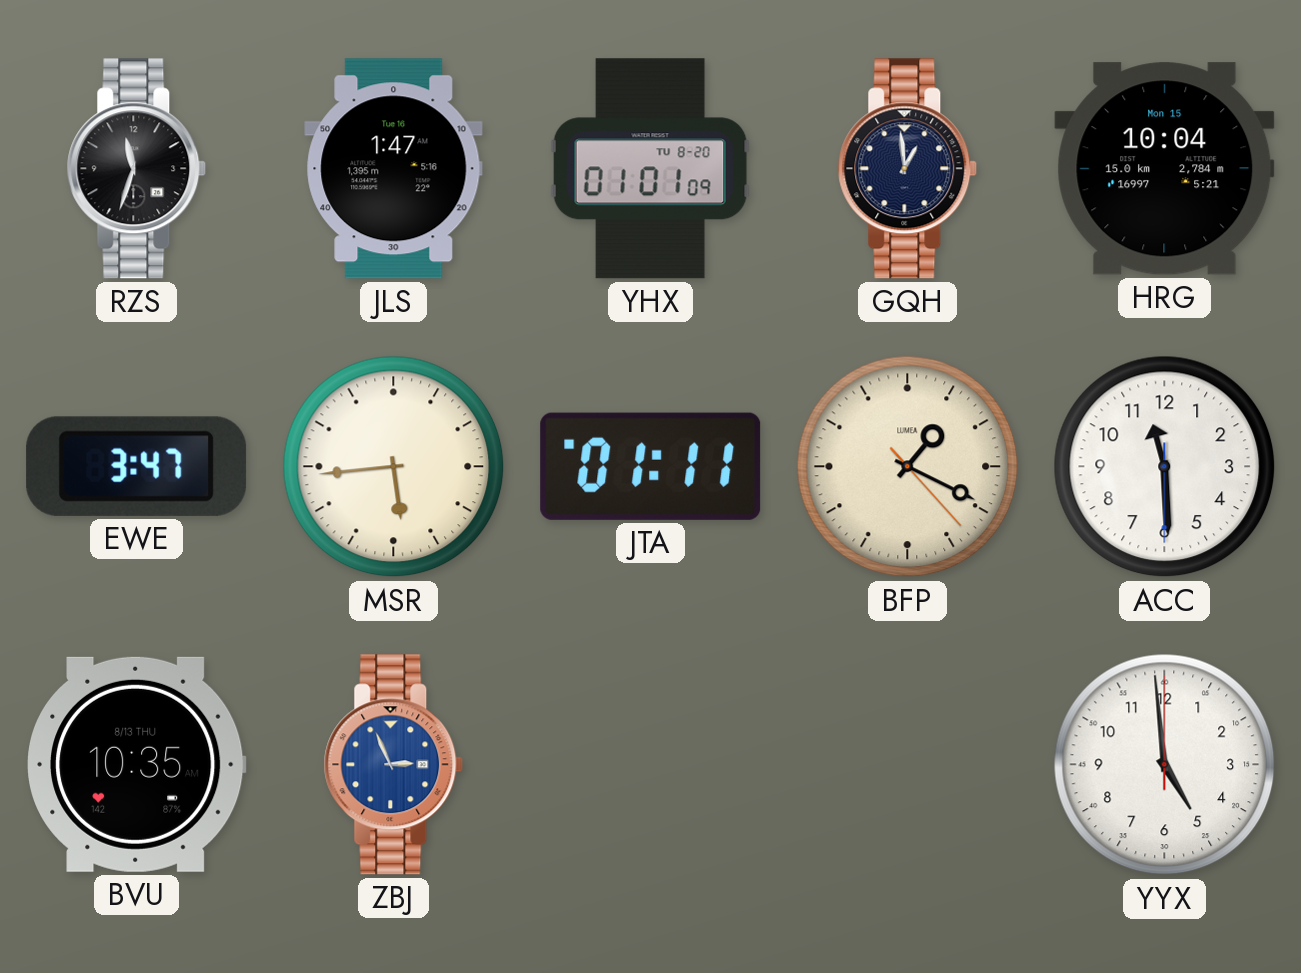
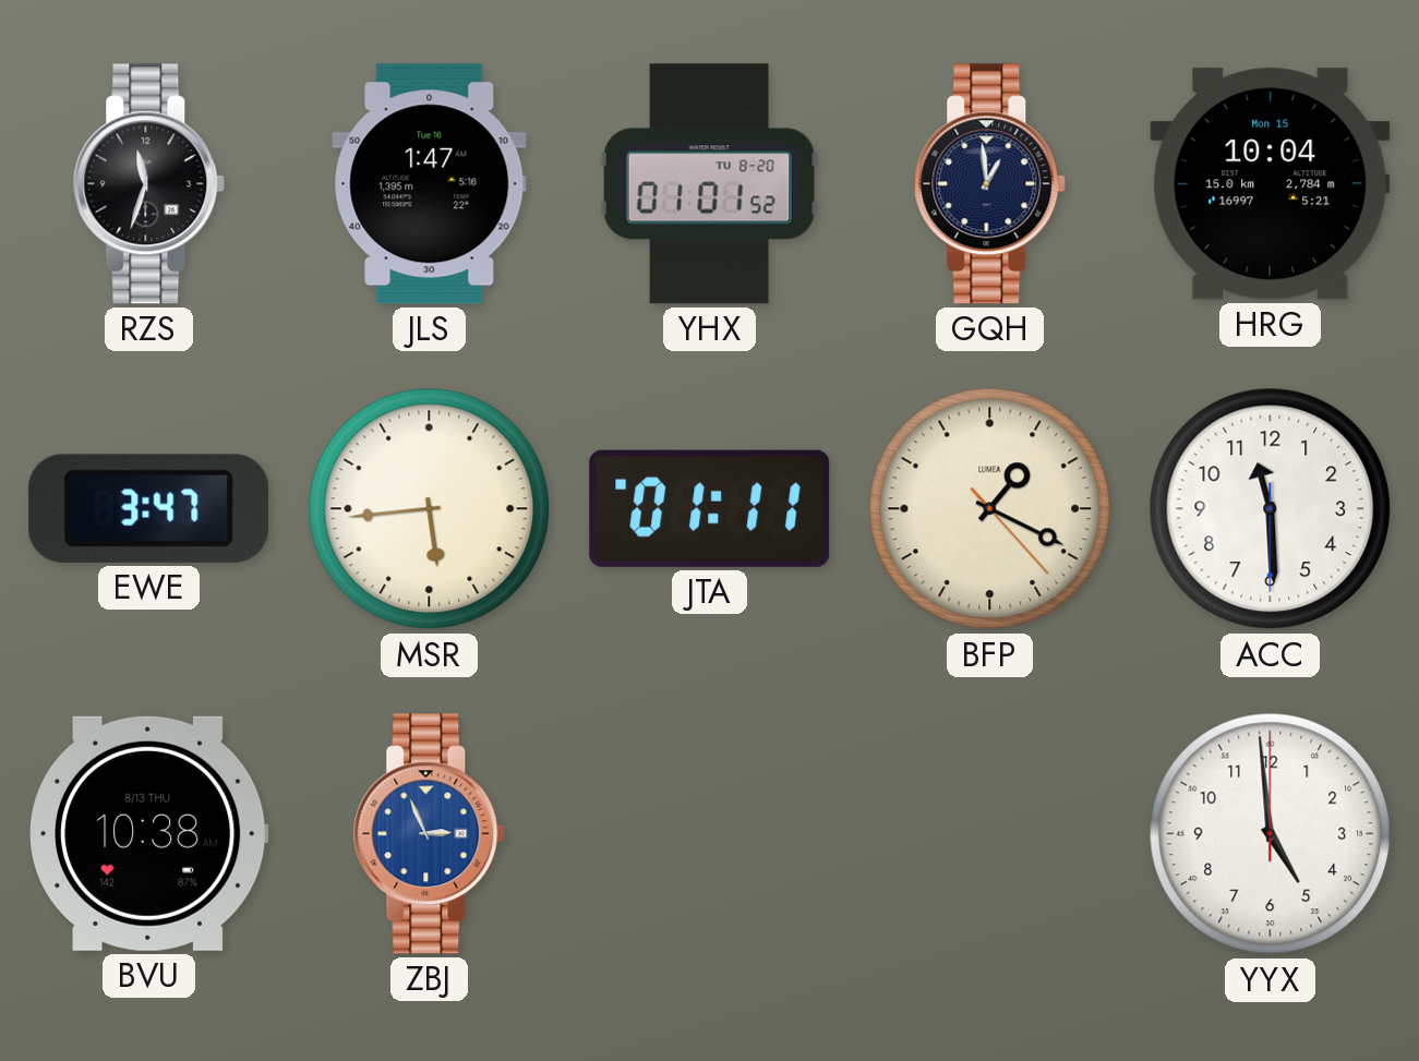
YHX: 01:01:09 -> 01:01:52 (709, 184)
BVU: 10:35 -> 10:38 (149, 833)
